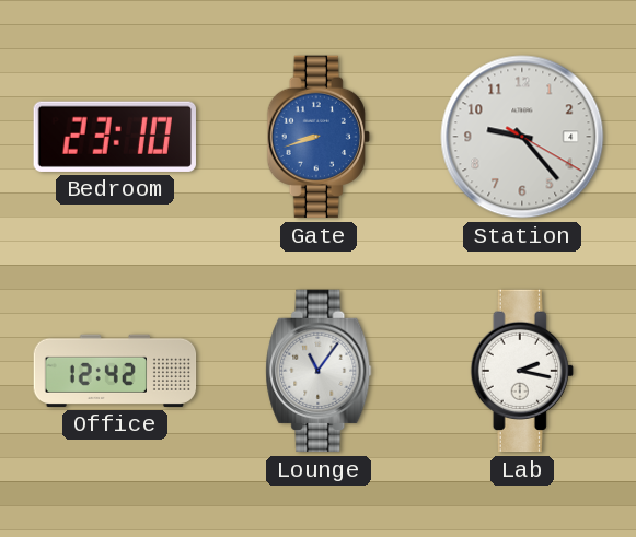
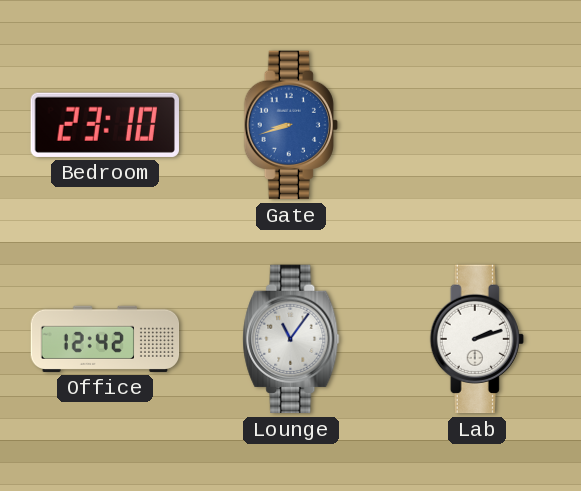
Station: 9:23 -> none (522, 137)
Lab: 2:17 -> 2:12 (477, 339)
